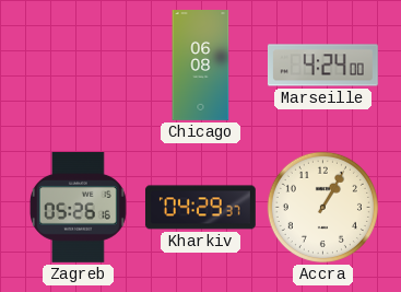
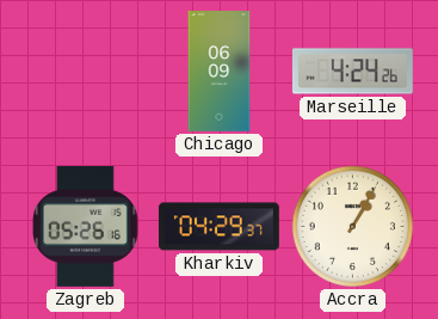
Chicago: 06:08 -> 06:09 (220, 72)
Marseille: 4:24:00 -> 4:24:26 (352, 72)
